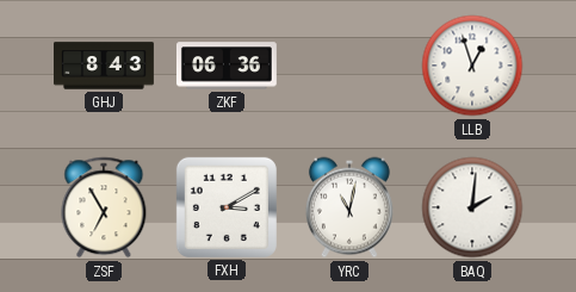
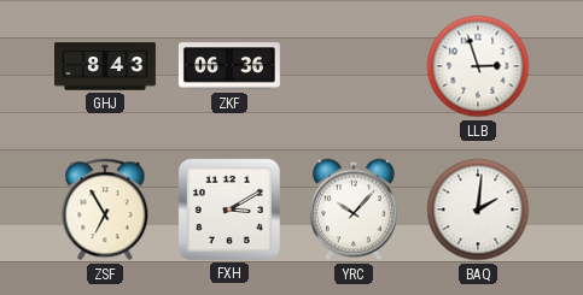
LLB: 12:57 -> 2:57 (478, 66)
YRC: 11:02 -> 10:07 (354, 210)
